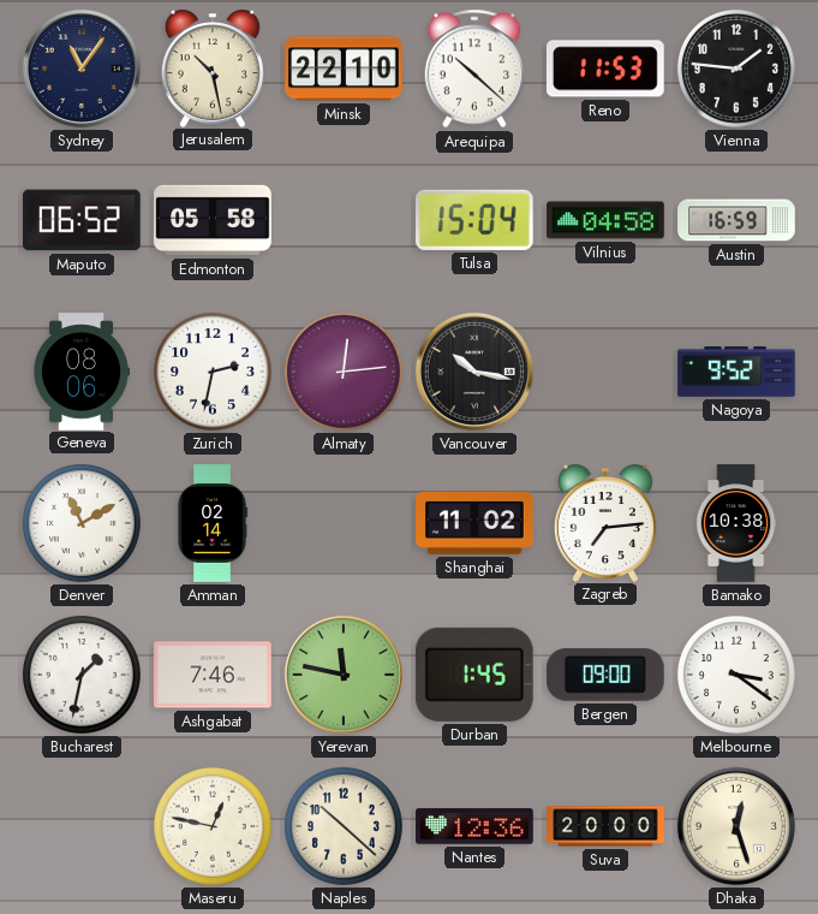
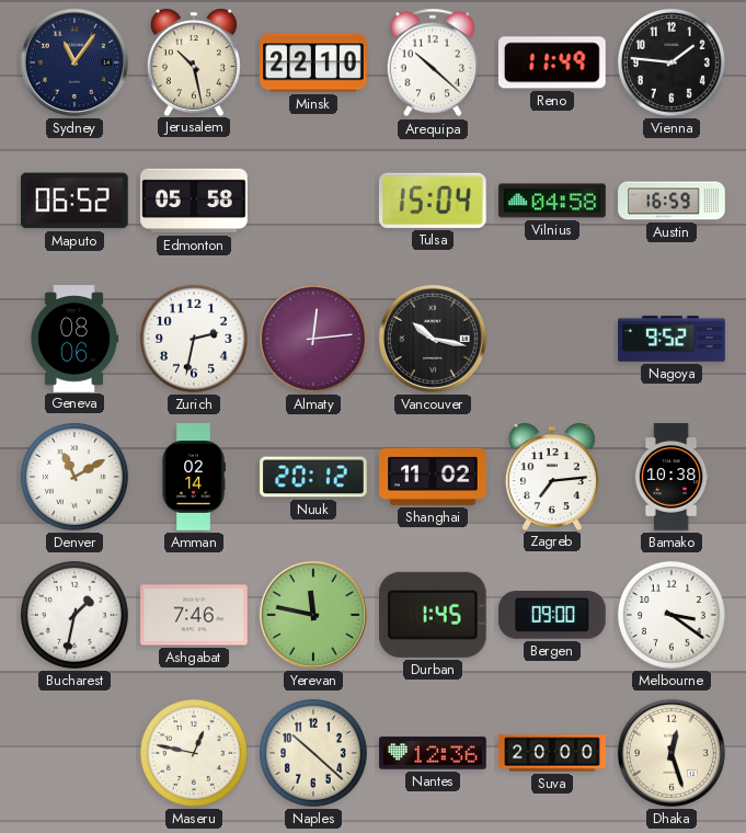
Reno: 11:53 -> 11:49 (552, 62)
Nuuk: none -> 20:12 (313, 477)
